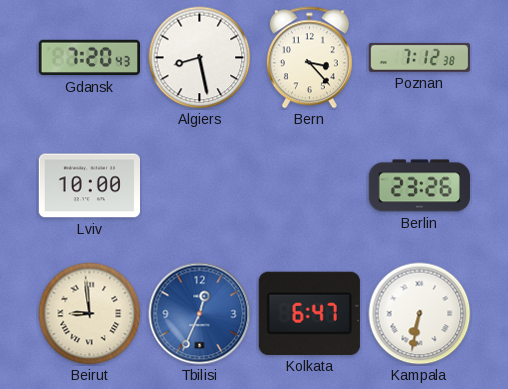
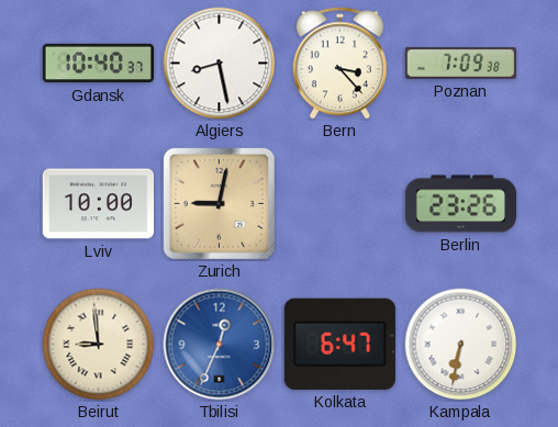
Gdansk: 7:20 -> 10:40 (98, 64)
Poznan: 7:12 -> 7:09 (460, 63)
Zurich: none -> 9:02 (219, 203)
